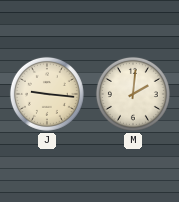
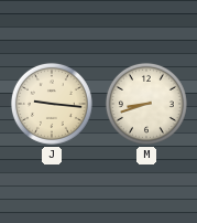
M: 2:01 -> 8:42 (146, 104)
